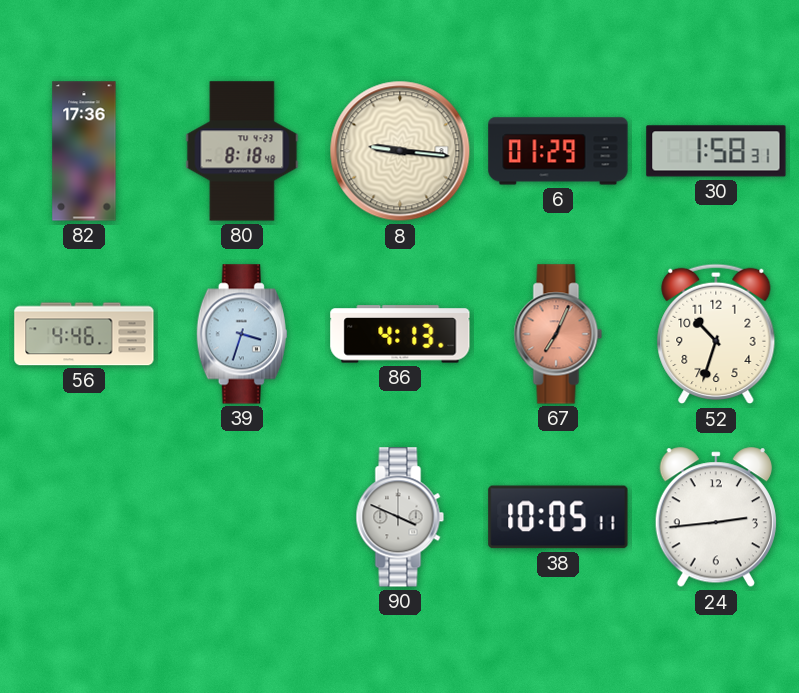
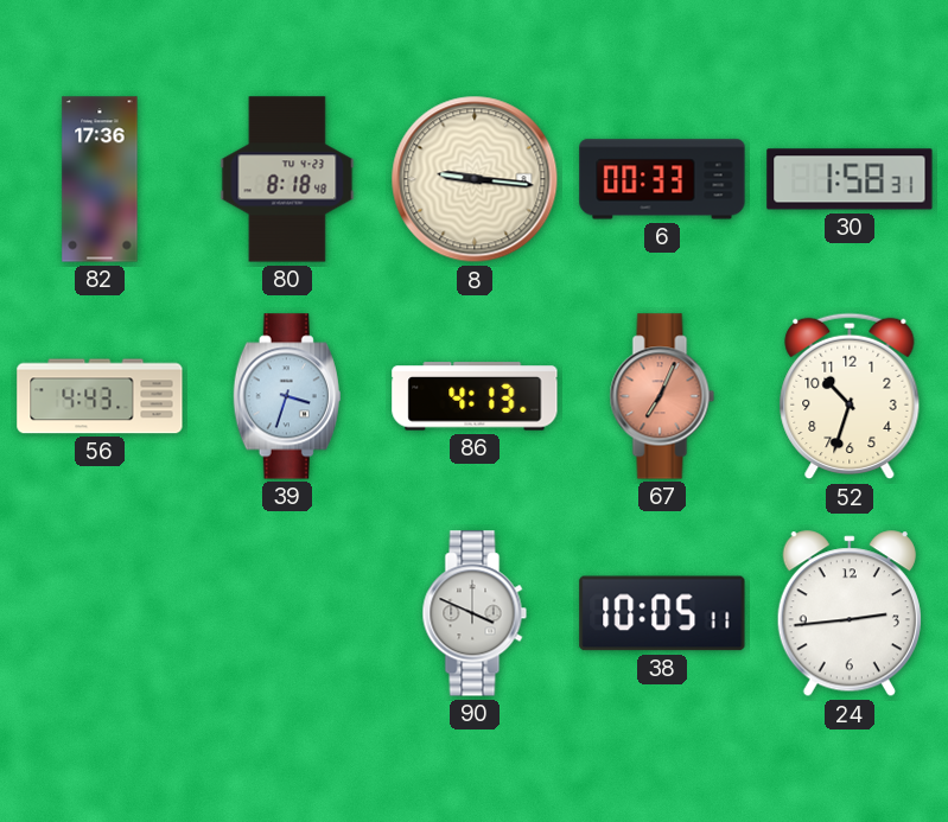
6: 01:29 -> 00:33 (662, 179)
56: 4:46 -> 4:43 (100, 396)
